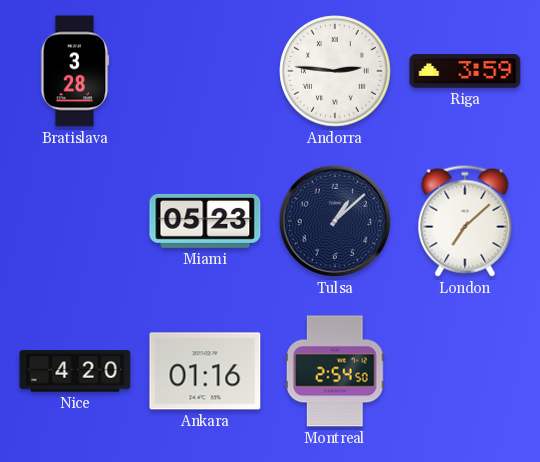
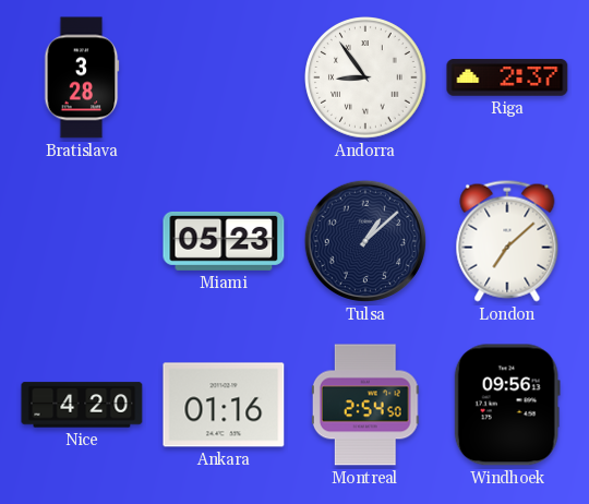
Andorra: 2:46 -> 8:54 (365, 77)
Riga: 3:59 -> 2:37 (507, 77)
Windhoek: none -> 09:56 (507, 405)
